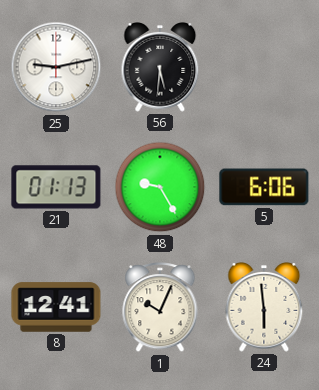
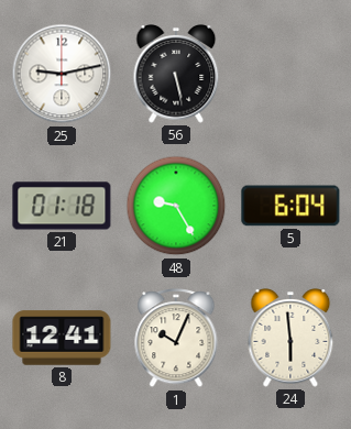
56: 5:31 -> 5:28 (176, 75)
21: 01:13 -> 01:18 (62, 206)
5: 6:06 -> 6:04 (290, 206)
